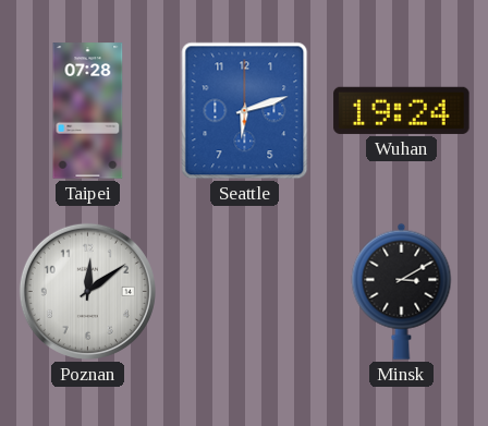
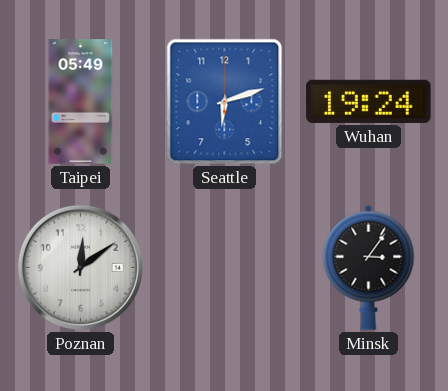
Taipei: 07:28 -> 05:49 (81, 102)
Minsk: 3:10 -> 3:06 (369, 267)
